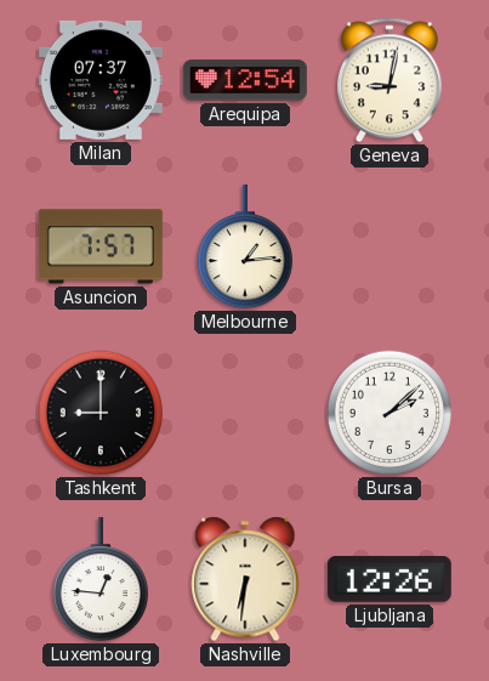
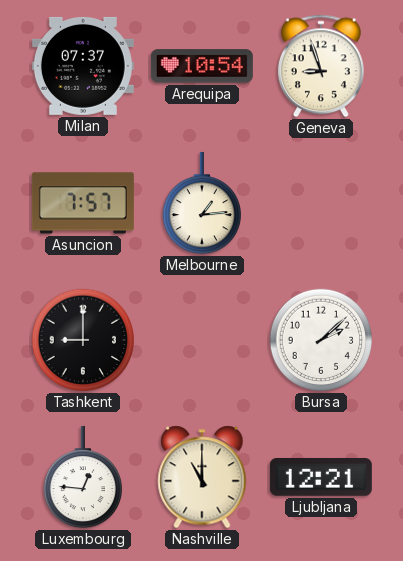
Arequipa: 12:54 -> 10:54 (202, 66)
Geneva: 9:02 -> 8:57 (321, 66)
Nashville: 6:31 -> 11:00 (202, 477)
Ljubljana: 12:26 -> 12:21 (321, 477)
